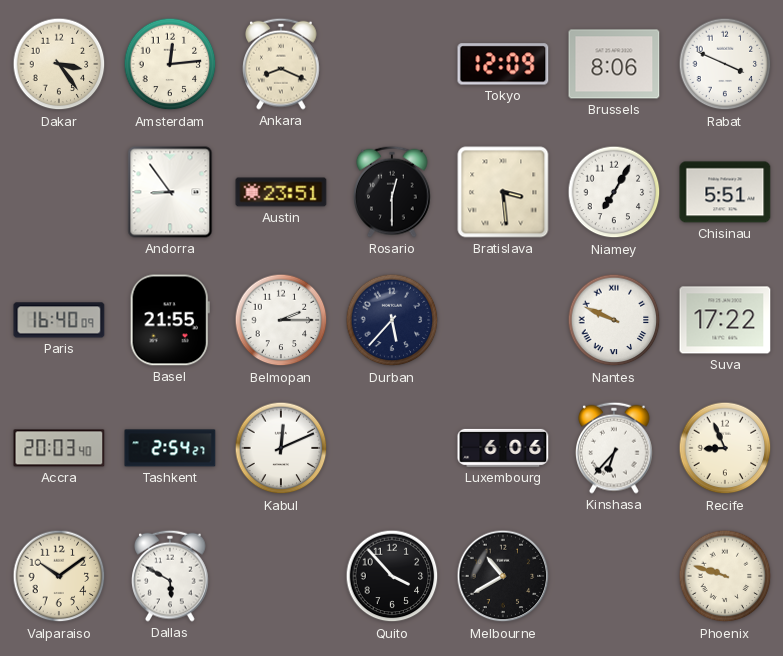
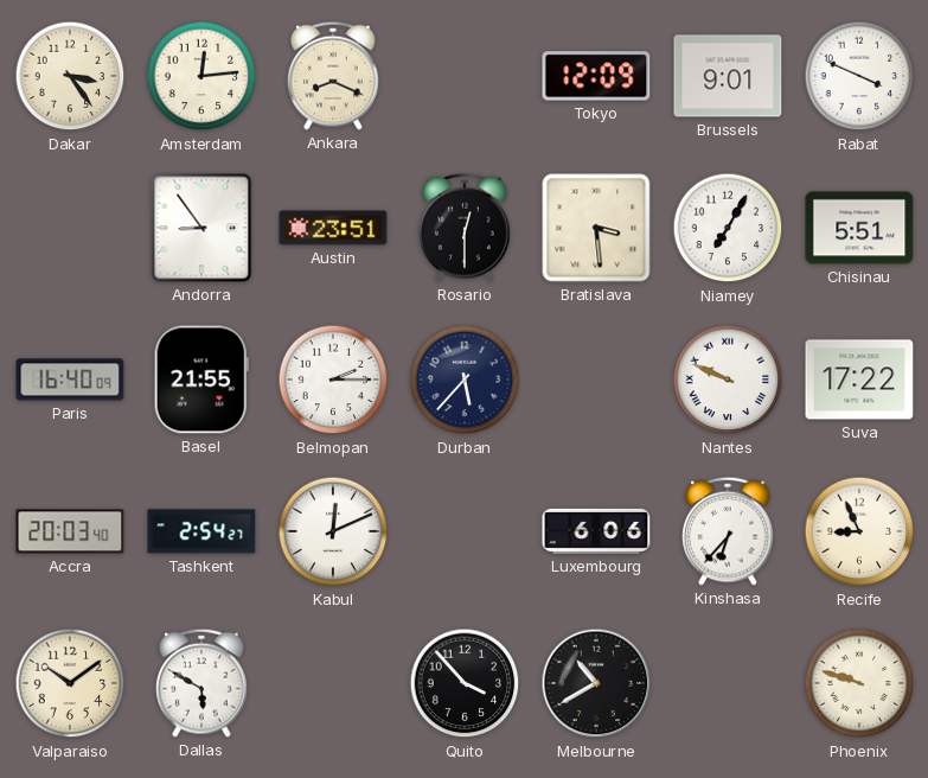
Brussels: 8:06 -> 9:01 (728, 76)
